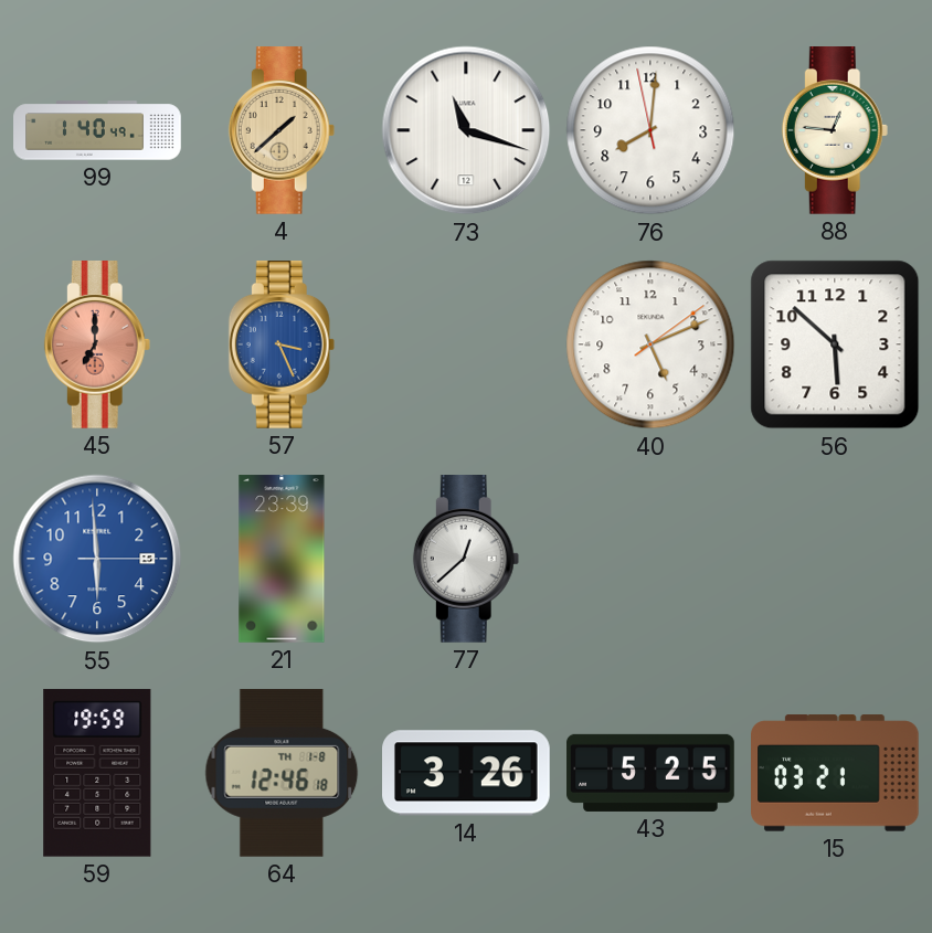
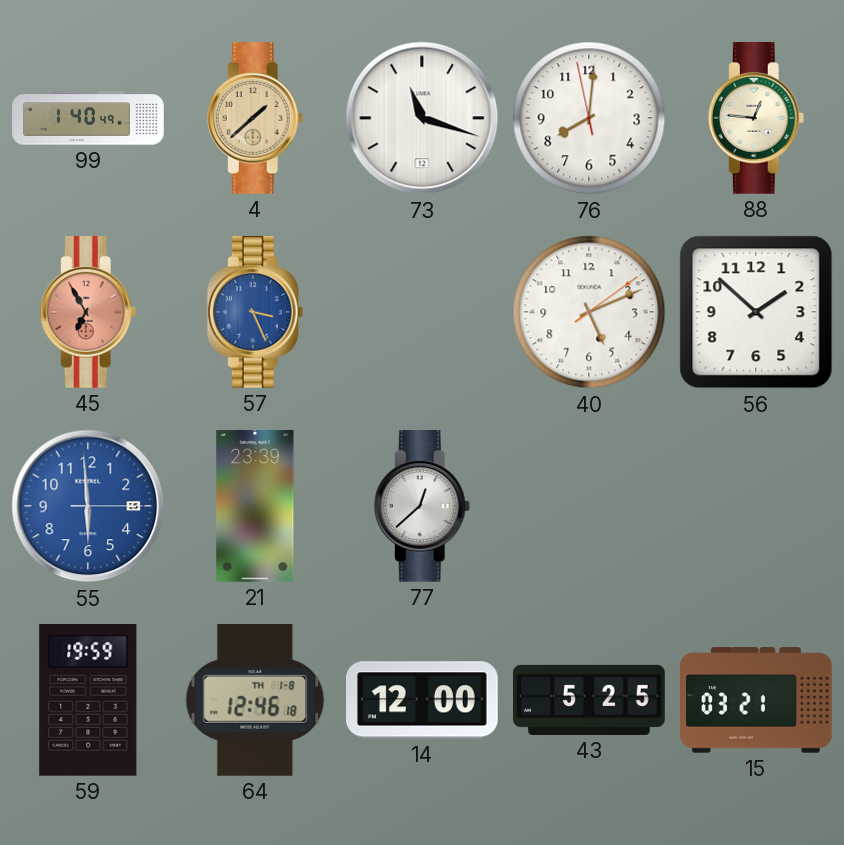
45: 7:00 -> 6:55 (88, 313)
56: 5:52 -> 1:52 (756, 312)
14: 3:26 -> 12:00 (423, 700)
